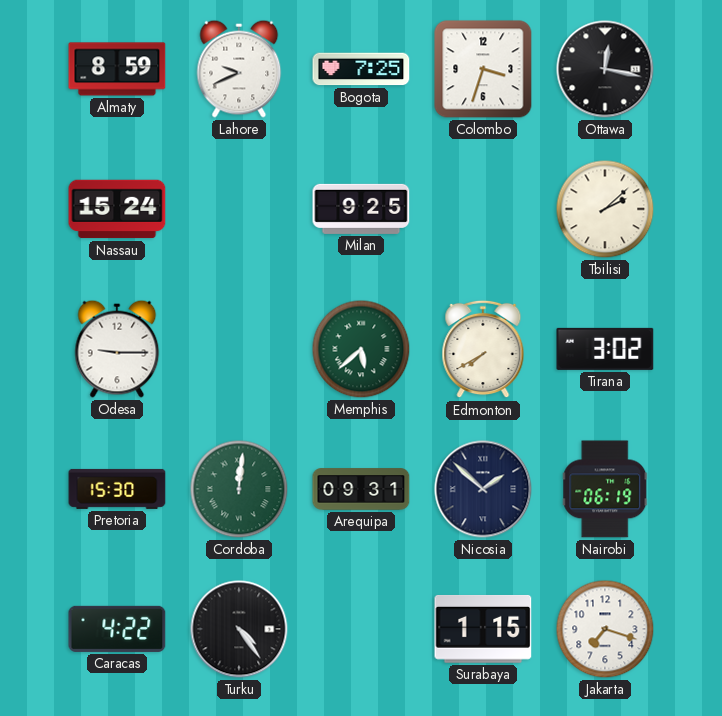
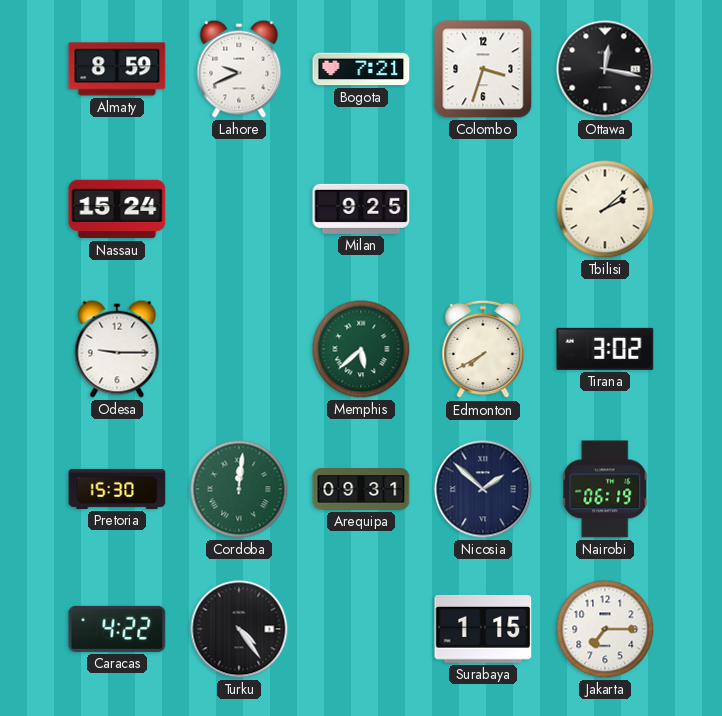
Bogota: 7:25 -> 7:21 (361, 69)
Jakarta: 7:18 -> 7:15 (605, 629)
